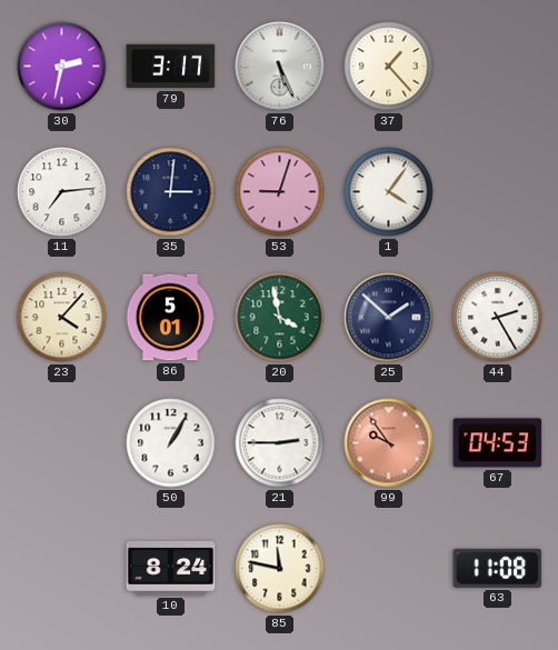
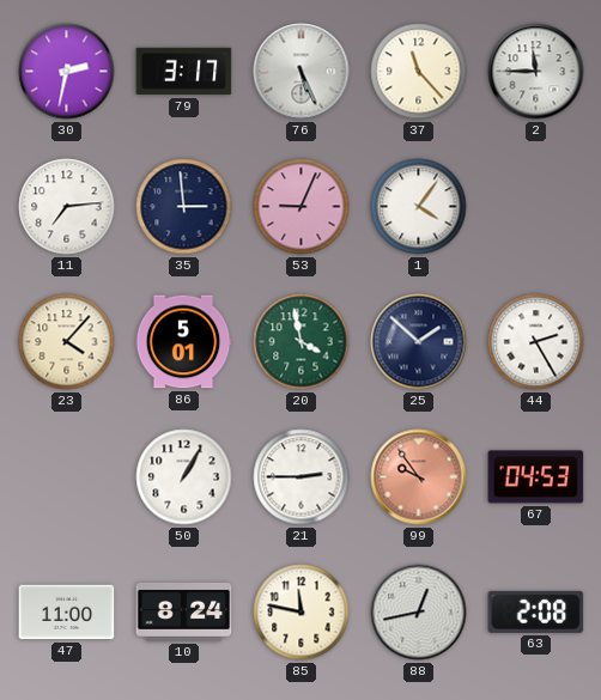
37: 1:23 -> 11:23 (419, 72)
2: none -> 11:45 (536, 72)
35: 3:01 -> 2:59 (184, 207)
53: 9:03 -> 9:04 (302, 207)
47: none -> 11:00 (67, 613)
88: none -> 12:43 (419, 613)
63: 11:08 -> 2:08 (536, 611)
